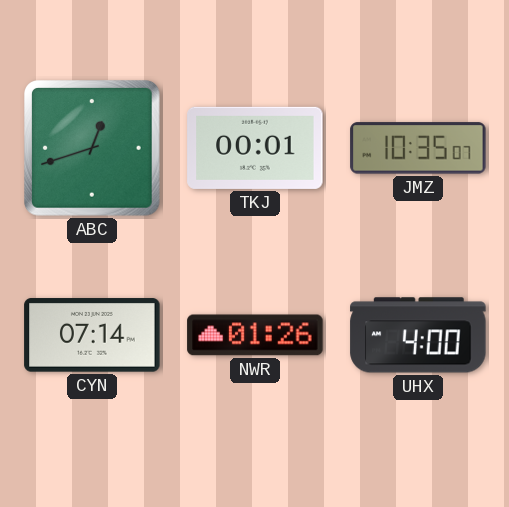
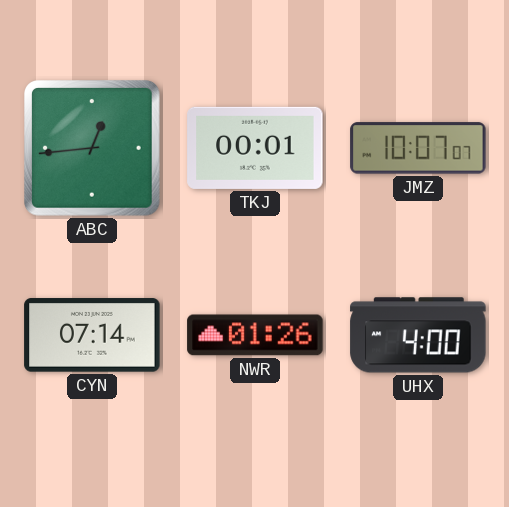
ABC: 12:42 -> 12:44 (93, 149)
JMZ: 10:35 -> 10:07 (418, 148)
